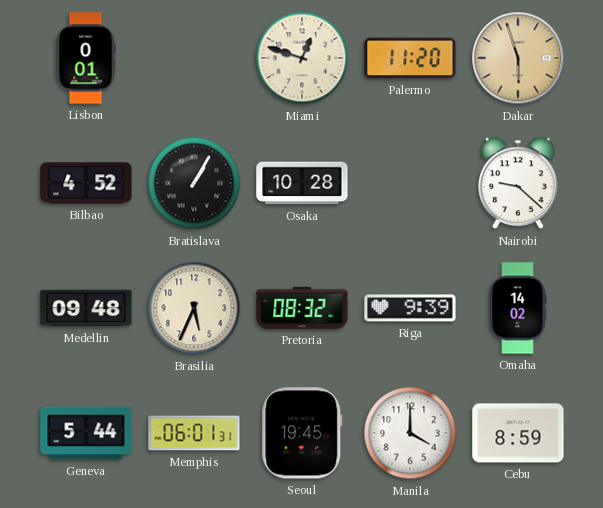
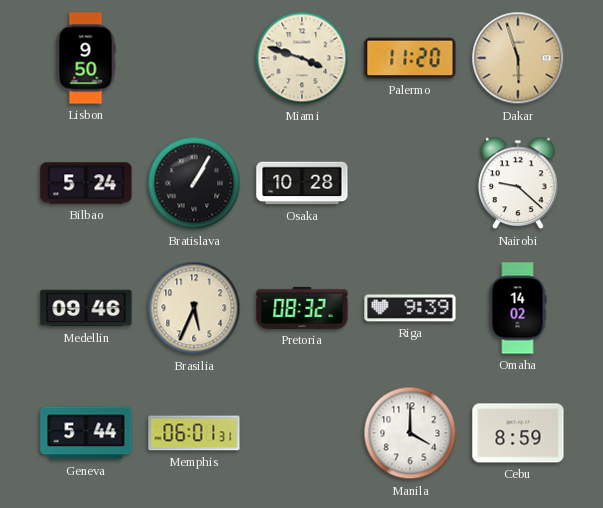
Lisbon: 0:01 -> 9:50 (86, 58)
Miami: 12:48 -> 3:48 (302, 58)
Bilbao: 4:52 -> 5:24 (86, 183)
Medellin: 09:48 -> 09:46 (86, 308)
Seoul: 19:45 -> none (302, 433)
